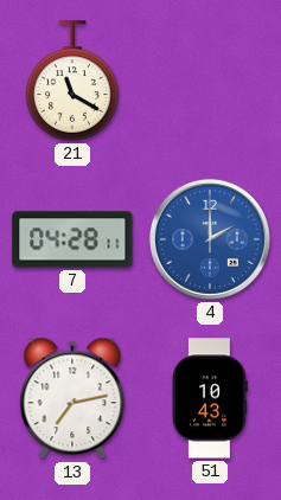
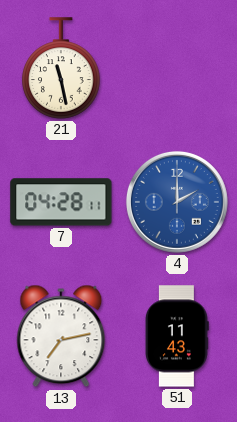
21: 11:20 -> 11:28 (61, 68)
51: 10:43 -> 11:43 (177, 336)
